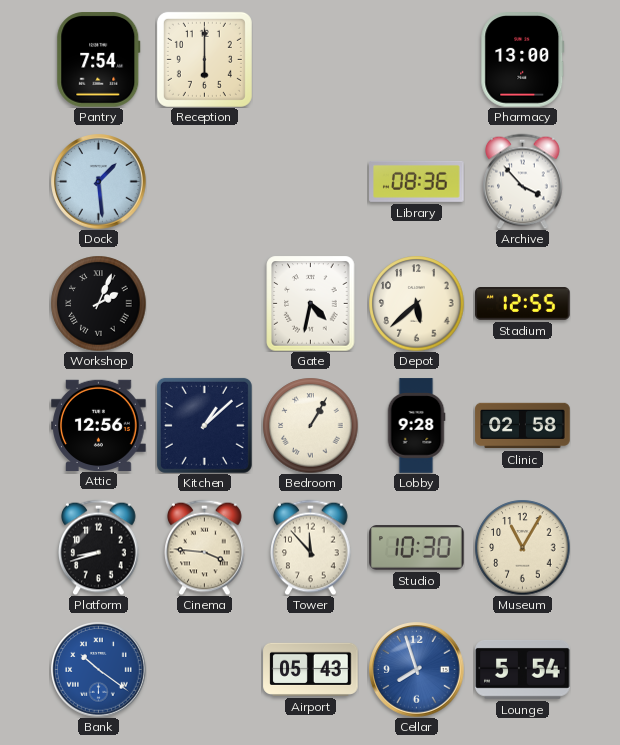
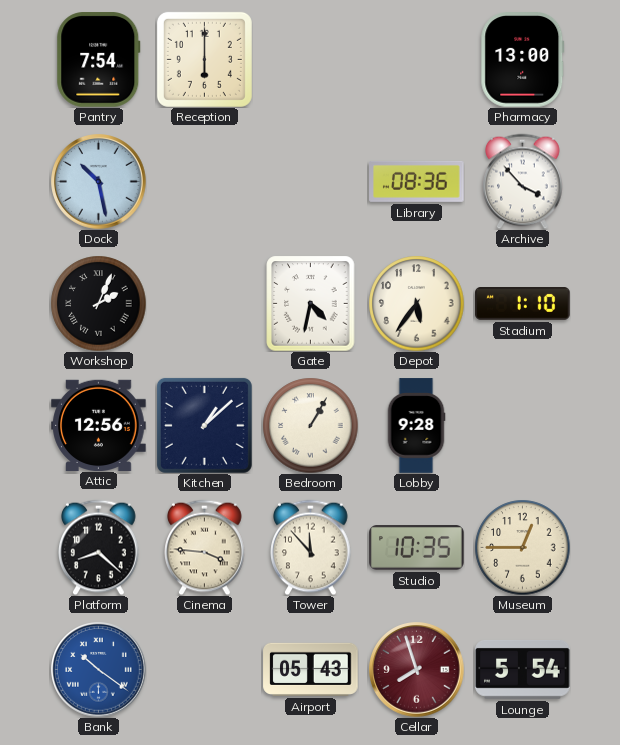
Dock: 1:29 -> 10:28 (99, 182)
Depot: 5:38 -> 5:36 (416, 303)
Stadium: 12:55 -> 1:10 (523, 304)
Clinic: 02:58 -> none (523, 426)
Platform: 8:42 -> 8:22 (99, 547)
Studio: 10:30 -> 10:35 (417, 548)
Museum: 11:05 -> 12:45 (522, 547)
Cellar dial: blue -> burgundy (417, 670)
